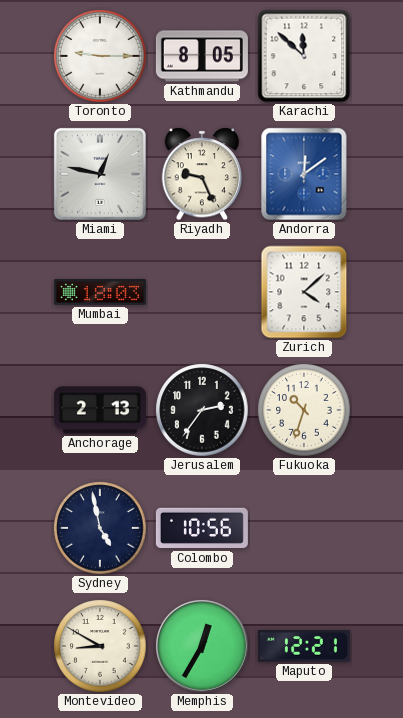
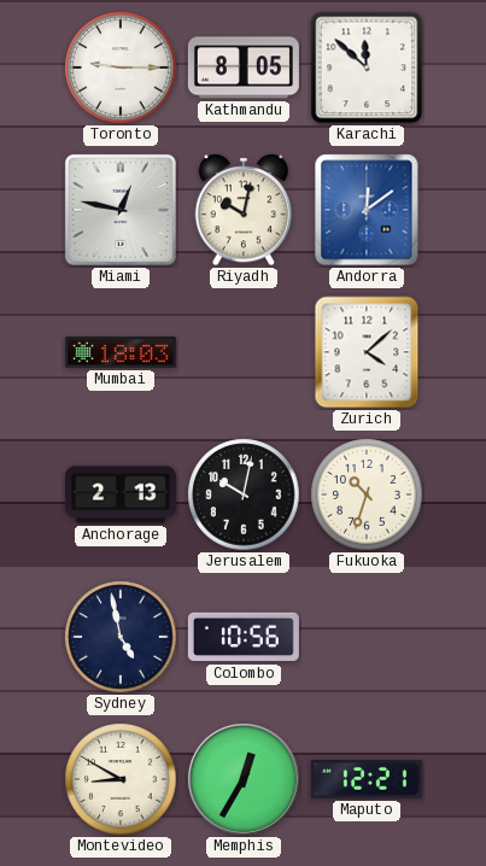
Riyadh: 9:26 -> 10:02 (244, 210)
Jerusalem: 2:36 -> 10:02 (244, 495)
